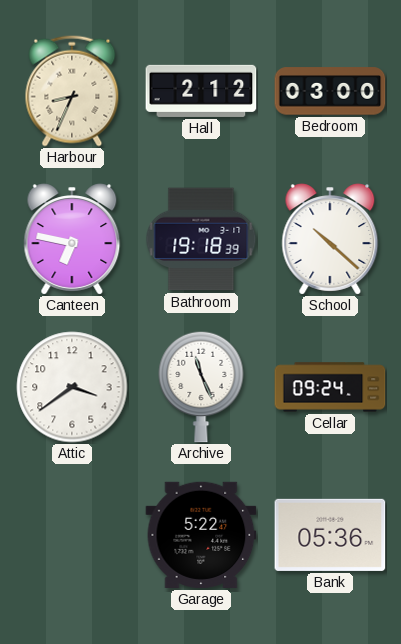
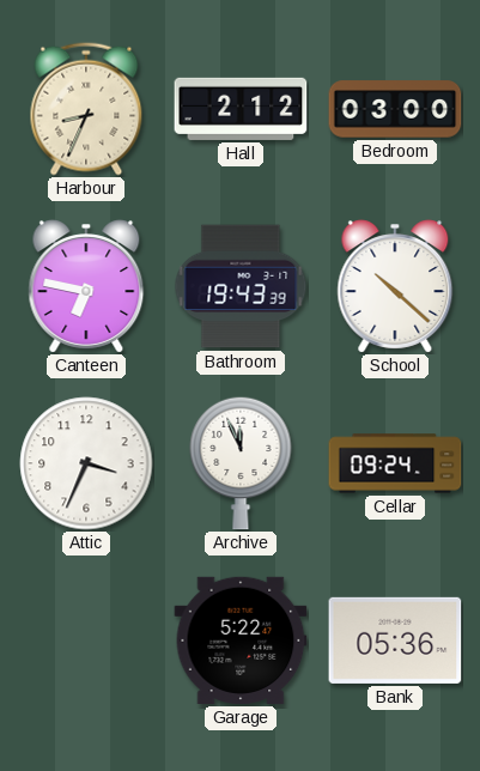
Bathroom: 19:18 -> 19:43 (241, 286)
Attic: 3:39 -> 3:34 (86, 463)
Archive: 11:26 -> 11:56 (241, 463)
